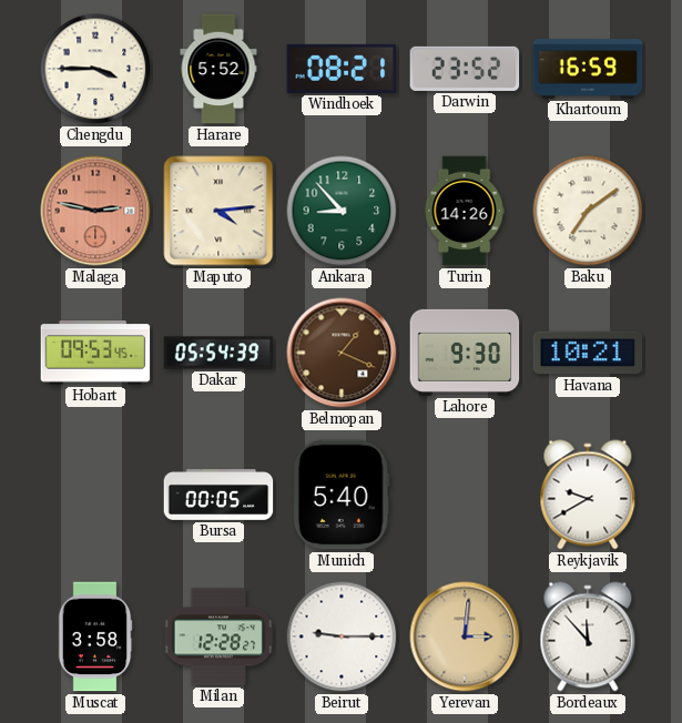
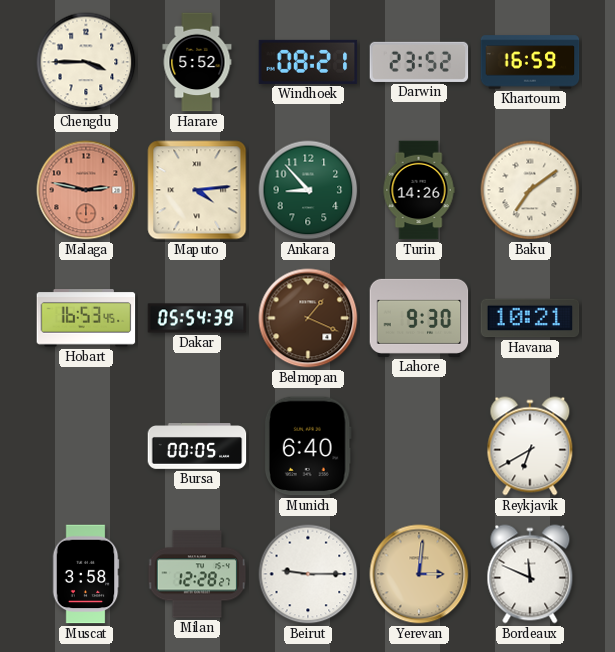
Hobart: 09:53 -> 16:53 (86, 318)
Munich: 5:40 -> 6:40 (308, 446)
Reykjavik: 9:40 -> 6:40 (530, 446)
Bordeaux: 11:53 -> 11:49 (530, 574)
